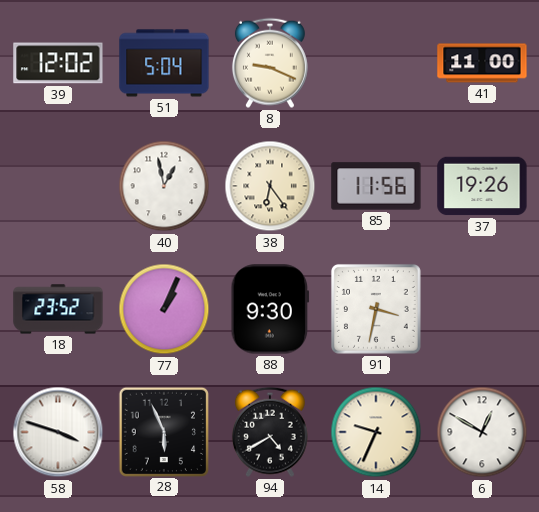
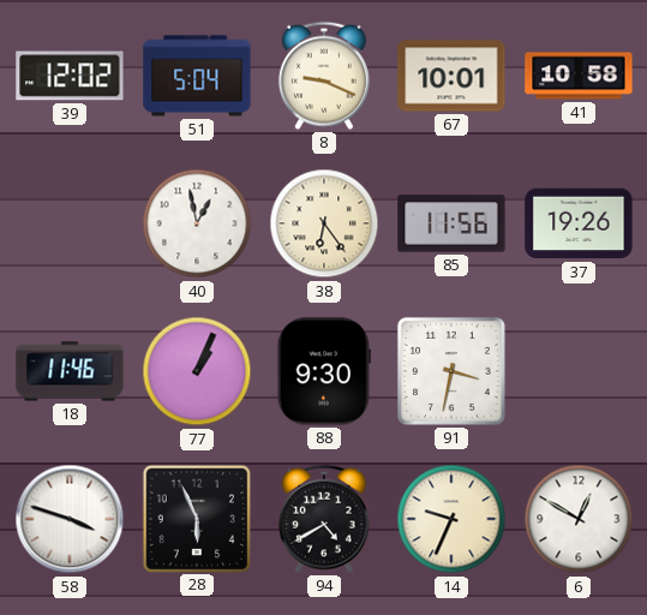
67: none -> 10:01 (451, 76)
41: 11:00 -> 10:58 (579, 76)
18: 23:52 -> 11:46 (70, 371)
